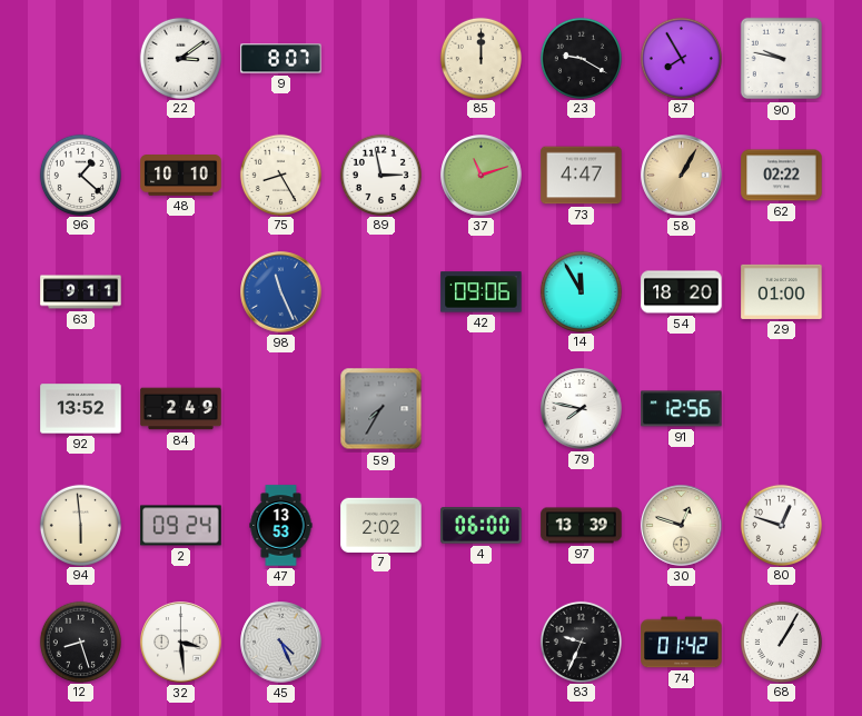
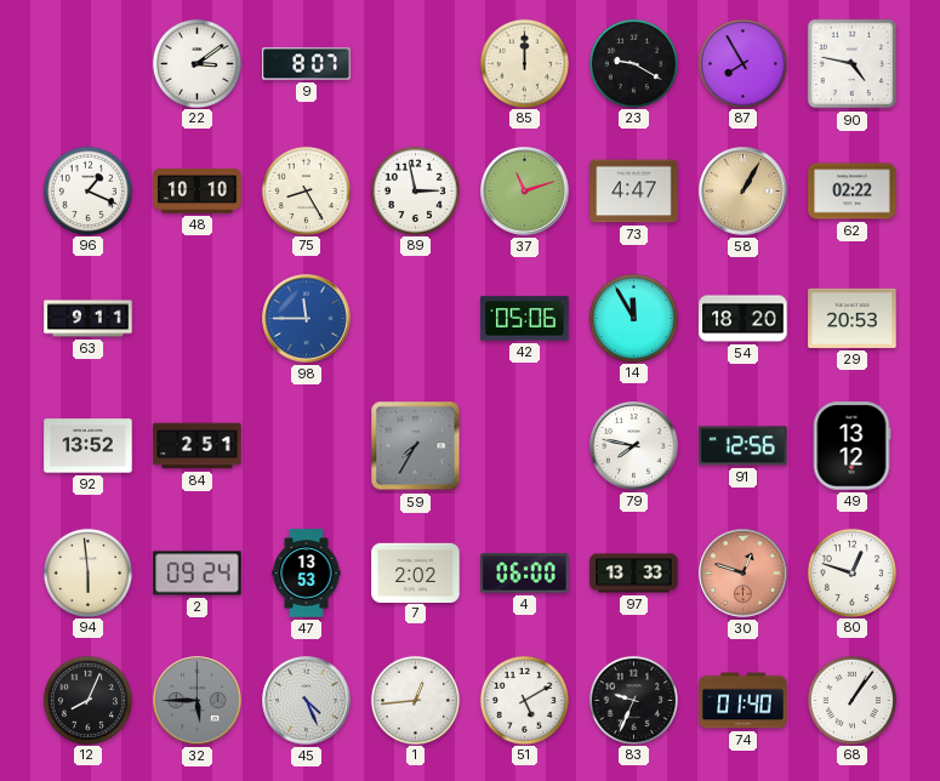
90: 9:47 -> 4:47 (853, 64)
96: 1:22 -> 1:19 (87, 190)
98: 11:26 -> 11:45 (307, 319)
42: 09:06 -> 05:06 (525, 319)
29: 01:00 -> 20:53 (853, 318)
84: 2:49 -> 2:51 (198, 446)
49: none -> 13:12 (851, 446)
97: 13:39 -> 13:33 (634, 574)
30 dial: cream -> salmon (744, 574)
12: 8:27 -> 8:04 (87, 700)
32: 3:29 -> 5:45 (198, 701)
32 dial: white -> grey (198, 701)
1: none -> 12:44 (415, 700)
51: none -> 5:10 (524, 700)
74: 01:42 -> 01:40 (744, 701)
68: 1:05 -> 1:06 (851, 700)
